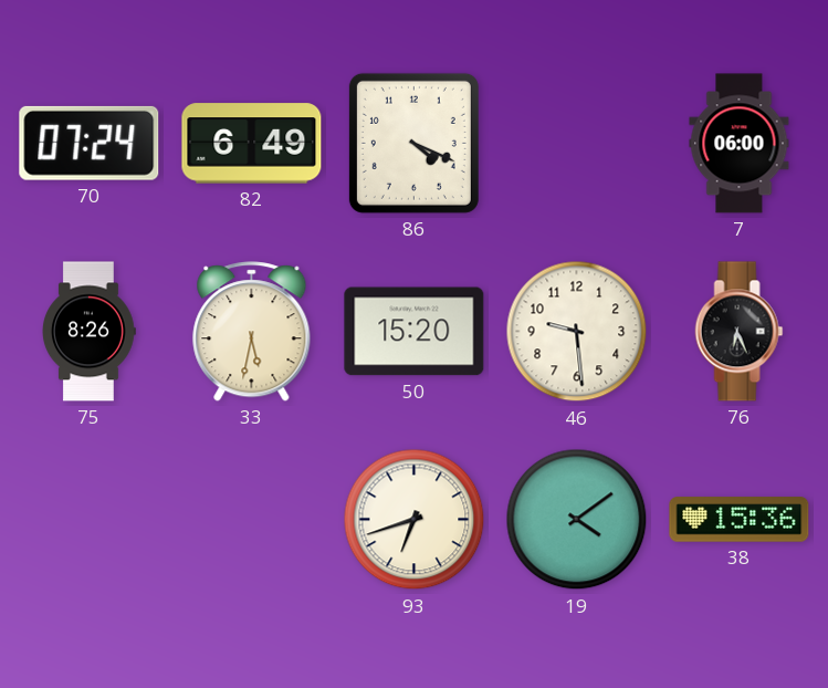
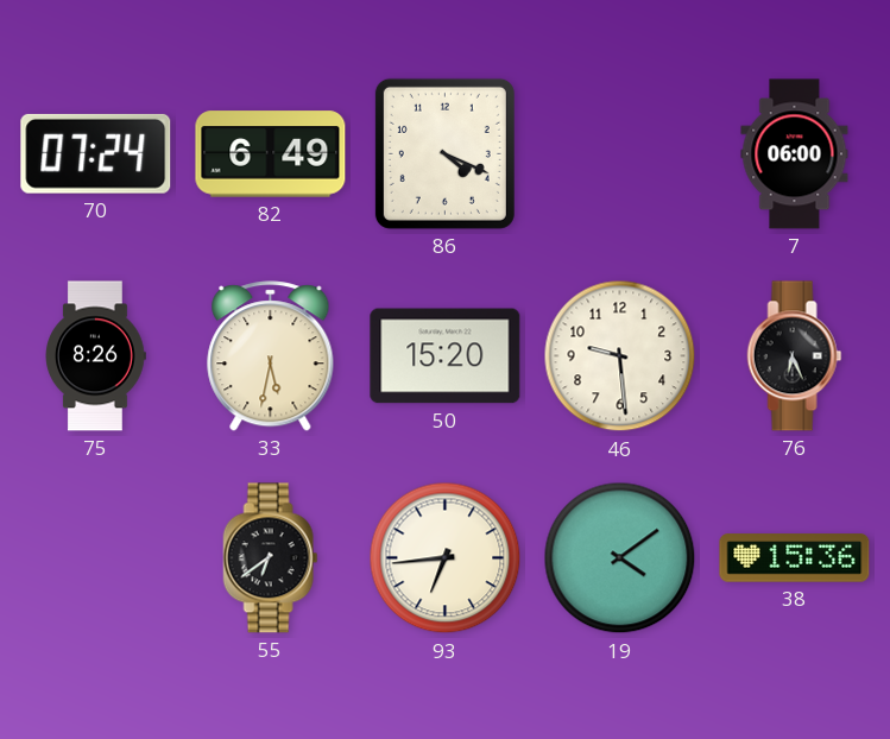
55: none -> 6:39 (271, 558)
93: 6:42 -> 6:44 (446, 558)
